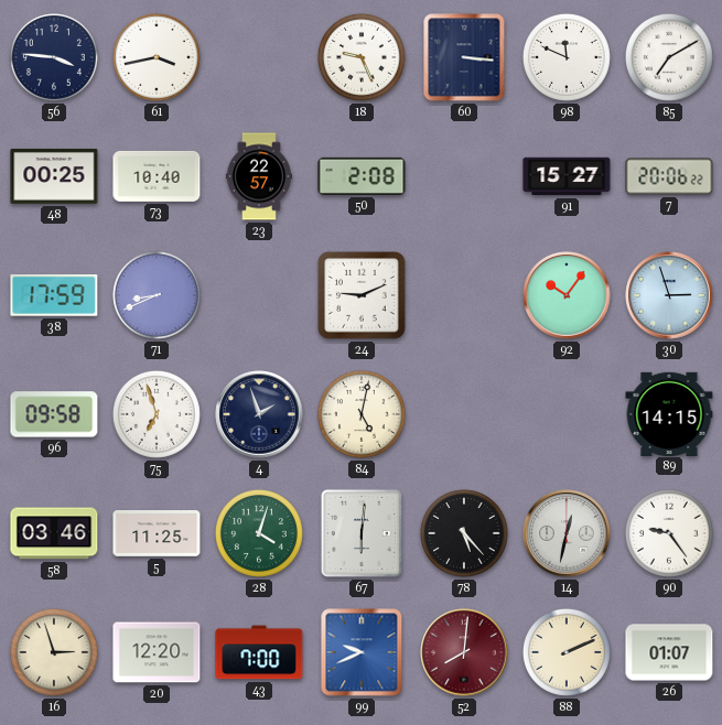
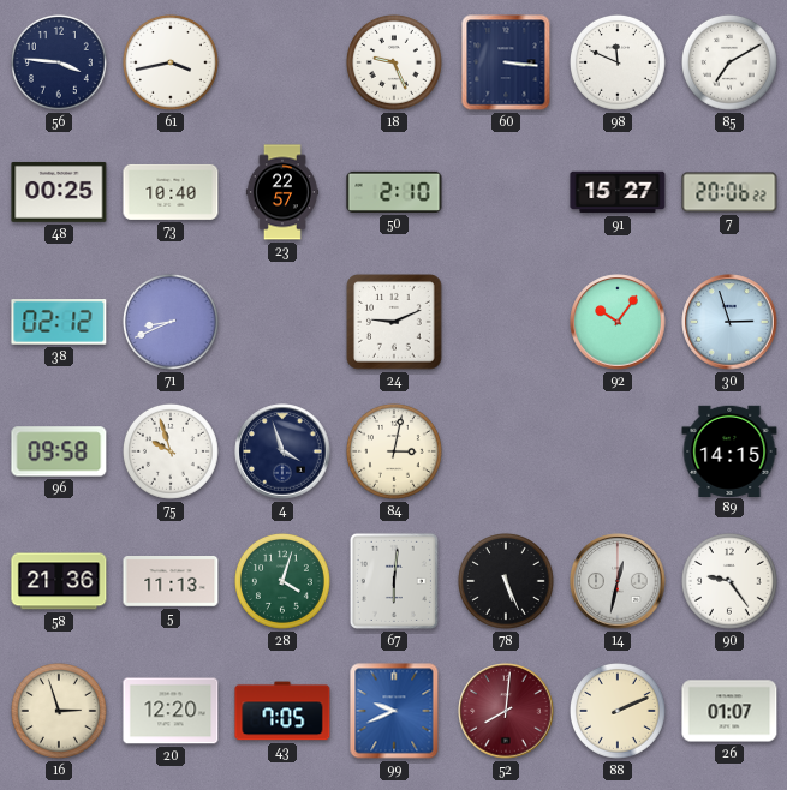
50: 2:08 -> 2:10 (394, 192)
38: 17:59 -> 02:12 (59, 323)
75: 6:57 -> 9:57 (171, 451)
4: 1:57 -> 3:57 (282, 451)
84: 5:02 -> 3:02 (394, 451)
58: 03:46 -> 21:36 (59, 581)
5: 11:25 -> 11:13 (171, 582)
78: 5:23 -> 5:26 (506, 581)
43: 7:00 -> 7:05 (282, 711)
